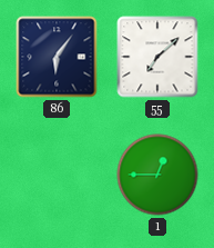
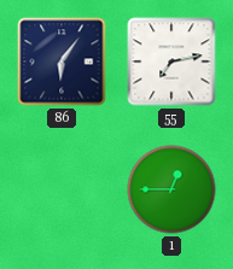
55: 7:08 -> 7:13 (171, 62)
